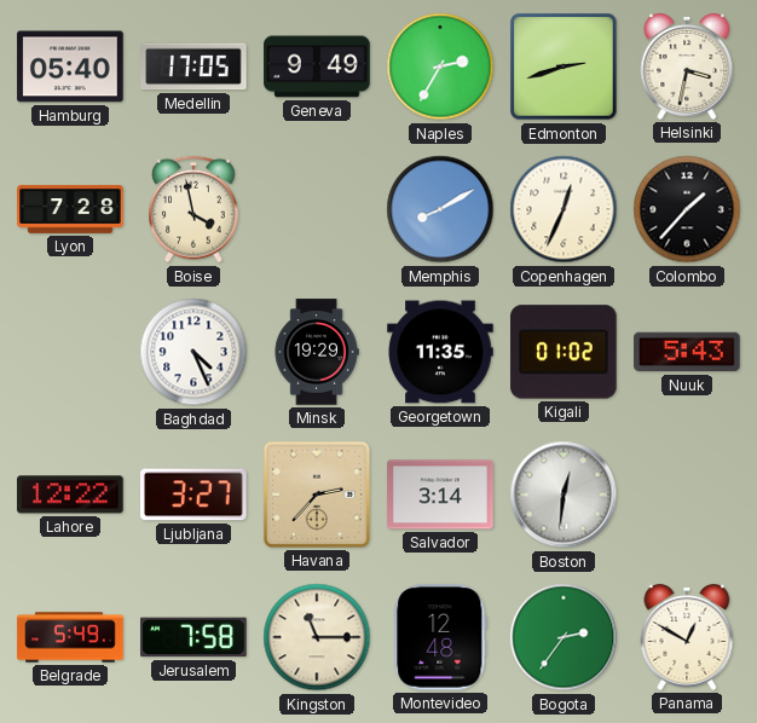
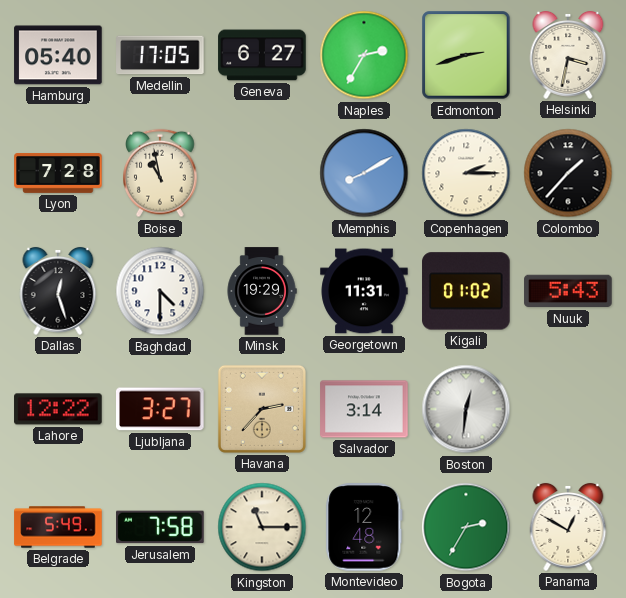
Geneva: 9:49 -> 6:27 (262, 55)
Boise: 3:58 -> 10:58 (161, 173)
Copenhagen: 12:34 -> 2:15 (466, 173)
Dallas: none -> 12:27 (58, 291)
Baghdad: 4:26 -> 4:30 (160, 291)
Georgetown: 11:35 -> 11:31 (364, 291)
Bogota: 2:36 -> 2:35 (466, 527)
